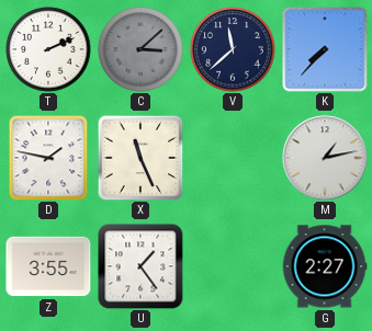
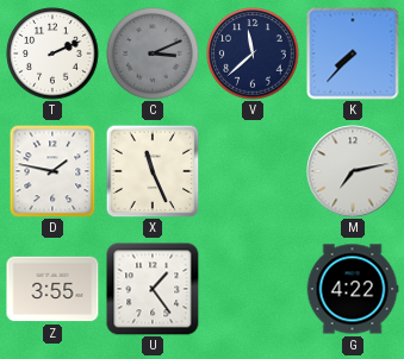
C: 3:08 -> 3:11 (153, 53)
M: 1:13 -> 7:13 (353, 171)
G: 2:27 -> 4:22 (353, 289)
